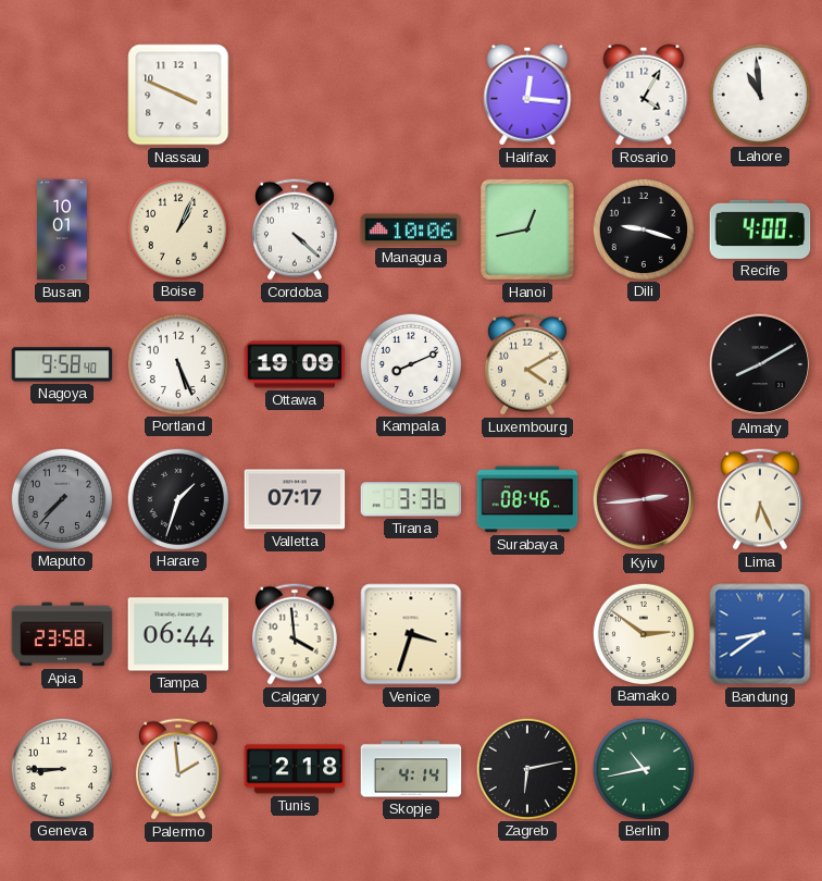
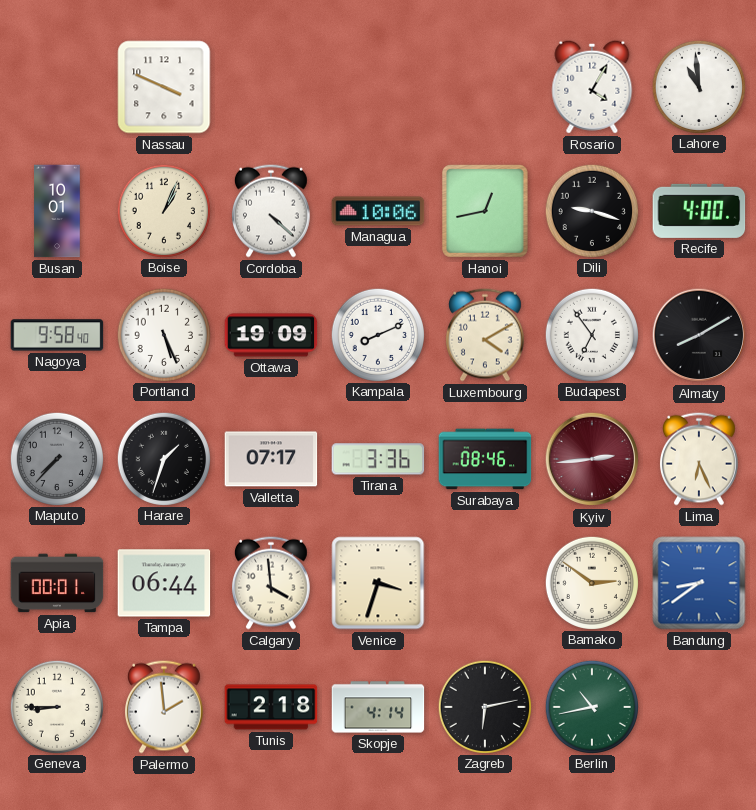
Halifax: 12:16 -> none (527, 95)
Budapest: none -> 6:54 (591, 334)
Apia: 23:58 -> 00:01 (57, 583)
